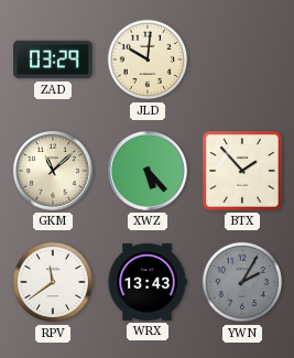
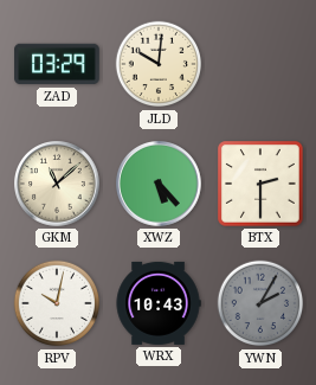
BTX: 1:53 -> 2:30 (260, 184)
RPV: 11:39 -> 10:02 (57, 303)
WRX: 13:43 -> 10:43 (159, 303)
